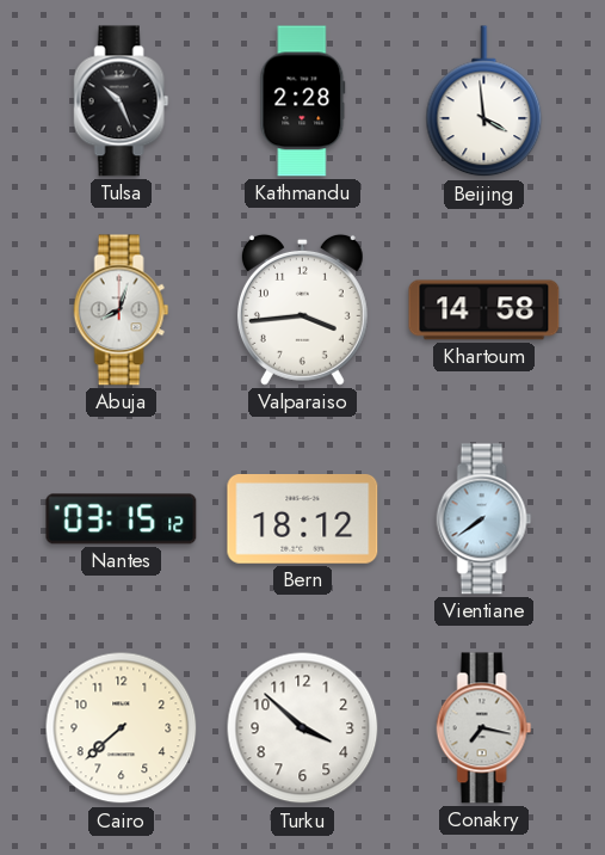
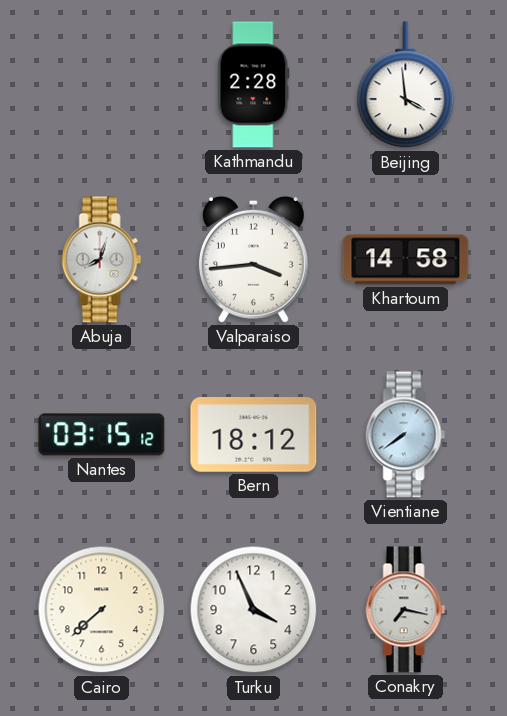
Tulsa: 10:26 -> none (122, 102)
Turku: 3:52 -> 3:56 (254, 610)
